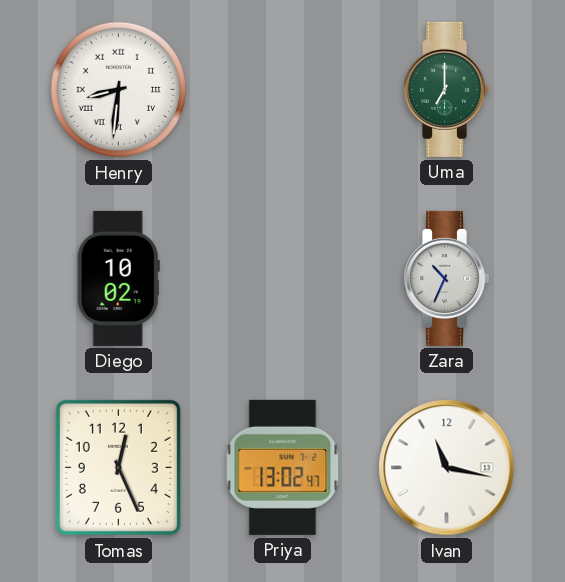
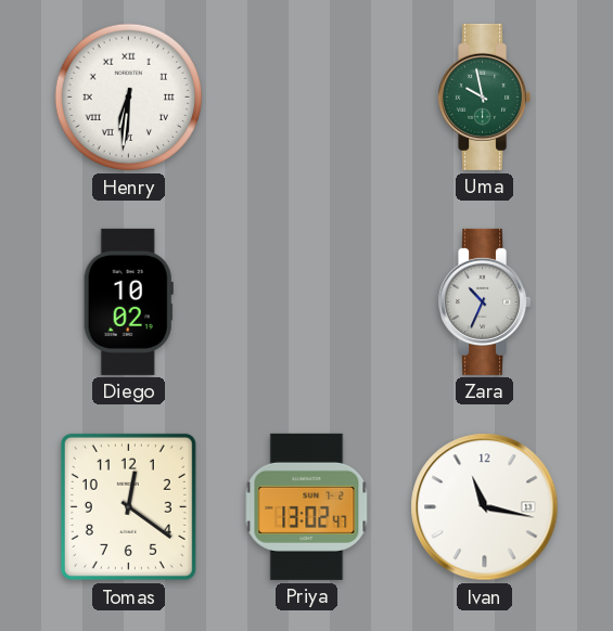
Henry: 8:31 -> 6:31 (129, 98)
Uma: 7:00 -> 9:58 (485, 96)
Tomas: 12:26 -> 12:21 (128, 506)
